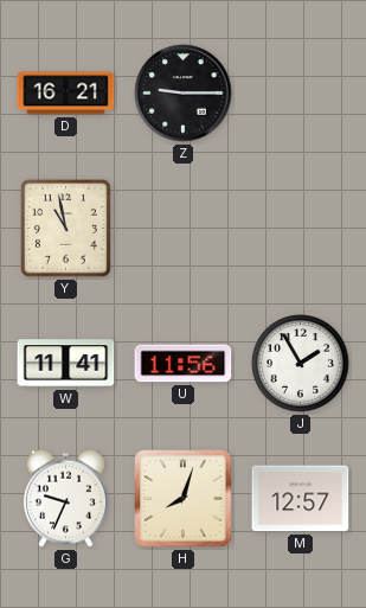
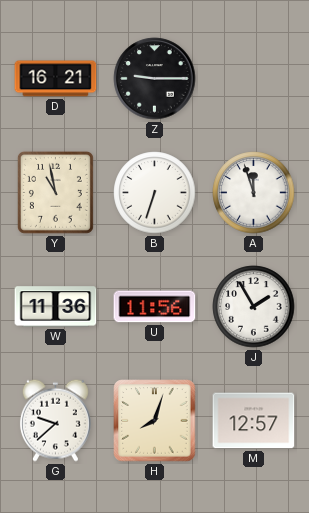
B: none -> 6:33 (155, 193)
A: none -> 11:57 (254, 193)
W: 11:41 -> 11:36 (56, 307)
G: 9:34 -> 9:38 (55, 420)
